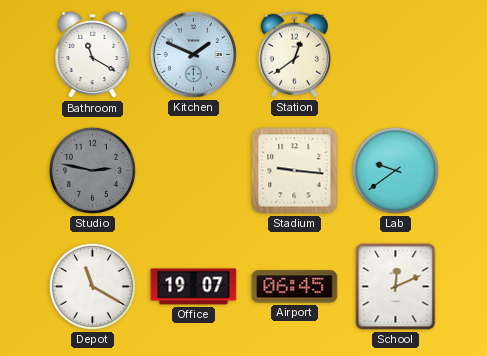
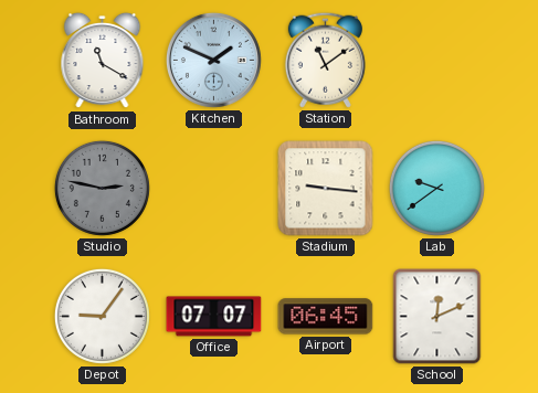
Station: 12:39 -> 11:09 (325, 60)
Depot: 11:20 -> 9:06 (102, 316)
Office: 19:07 -> 07:07 (214, 317)
